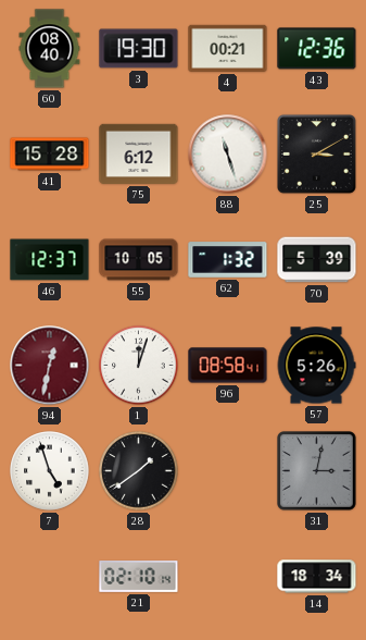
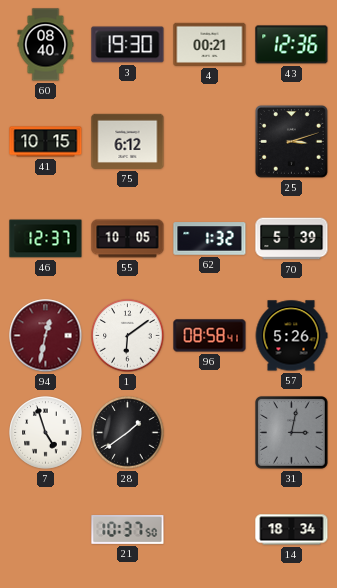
41: 15:28 -> 10:15 (46, 142)
88: 11:27 -> none (228, 155)
25: 3:10 -> 3:12 (291, 141)
1: 12:03 -> 6:09 (128, 336)
21: 02:10 -> 10:37 (128, 529)
